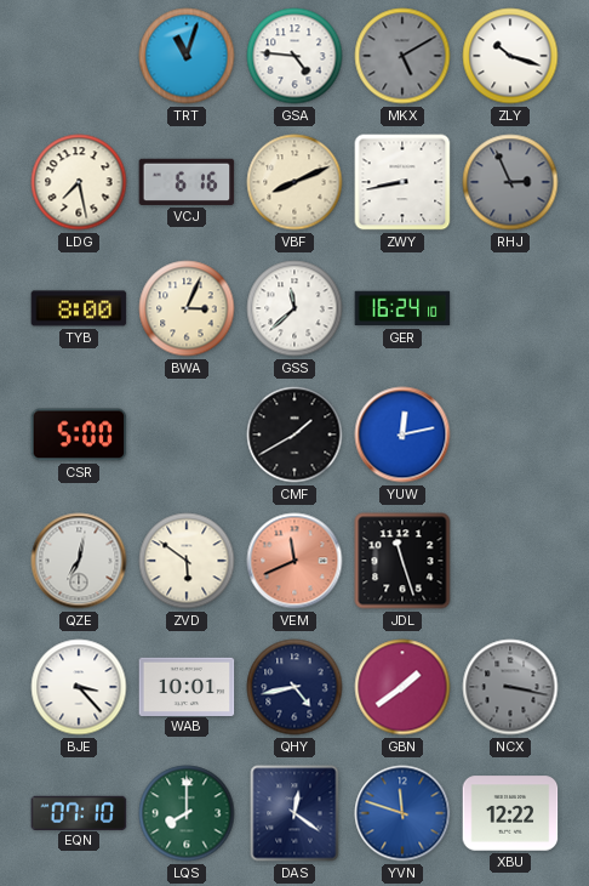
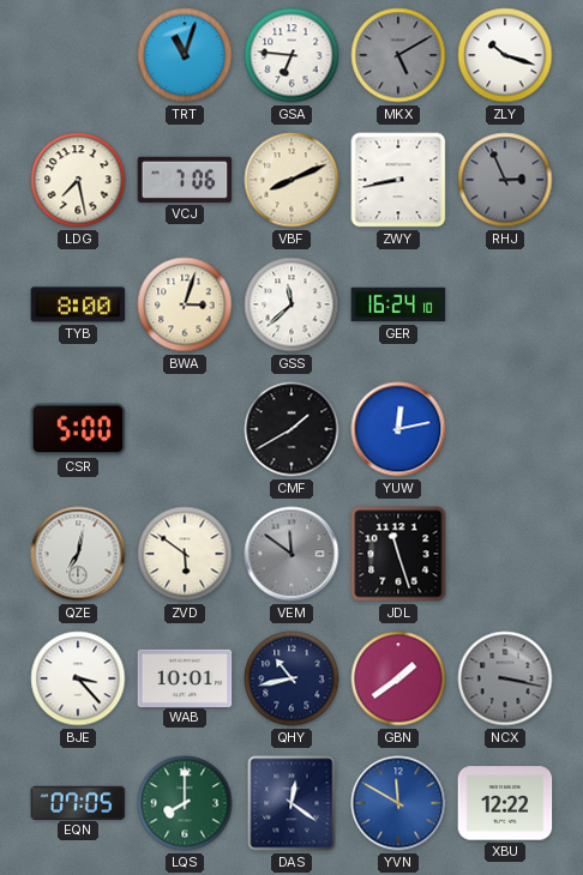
GSA: 4:46 -> 6:46 (291, 55)
VCJ: 6:16 -> 7:06 (185, 180)
BWA: 3:04 -> 3:03 (185, 304)
VEM: 11:41 -> 11:51 (291, 554)
VEM dial: salmon -> grey (291, 554)
QHY: 4:43 -> 10:43 (291, 678)
EQN: 07:10 -> 07:05 (78, 802)
YVN: 11:48 -> 11:50 (398, 803)
